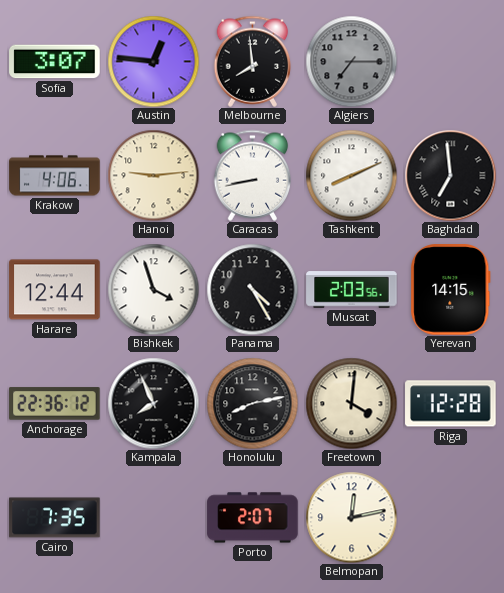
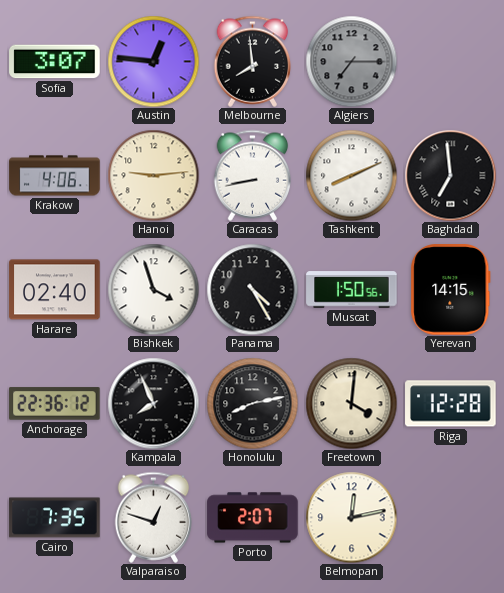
Harare: 12:44 -> 02:40 (55, 290)
Muscat: 2:03 -> 1:50 (352, 290)
Valparaiso: none -> 12:48 (154, 517)
